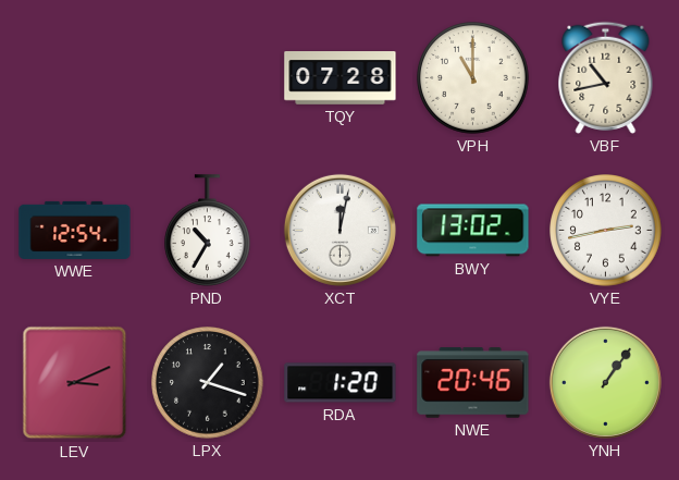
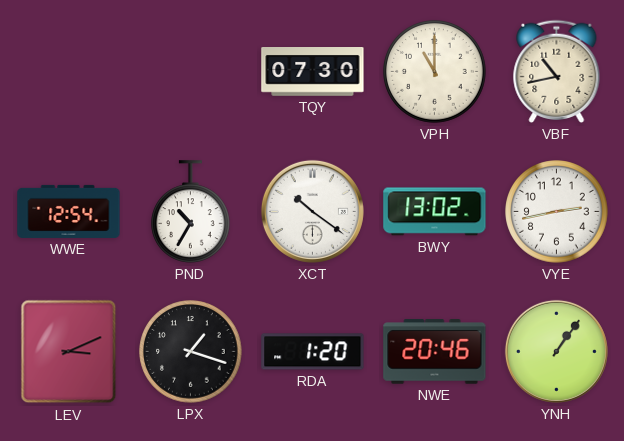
TQY: 07:28 -> 07:30 (313, 72)
XCT: 12:02 -> 10:21 (312, 211)
